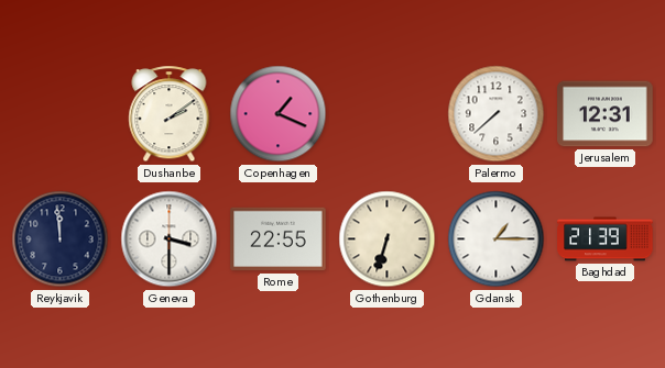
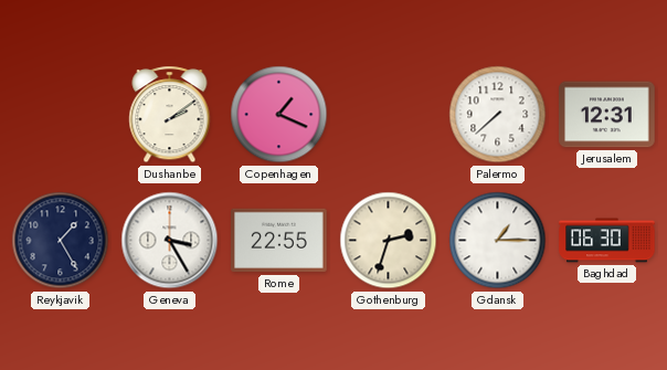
Reykjavik: 11:59 -> 1:25 (61, 241)
Geneva: 3:30 -> 3:25 (170, 241)
Gothenburg: 6:33 -> 2:33 (389, 241)
Baghdad: 21:39 -> 06:30 (607, 241)
